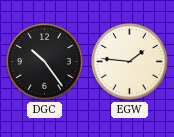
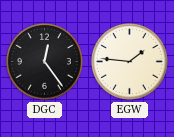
DGC: 10:24 -> 12:24 (45, 62)
